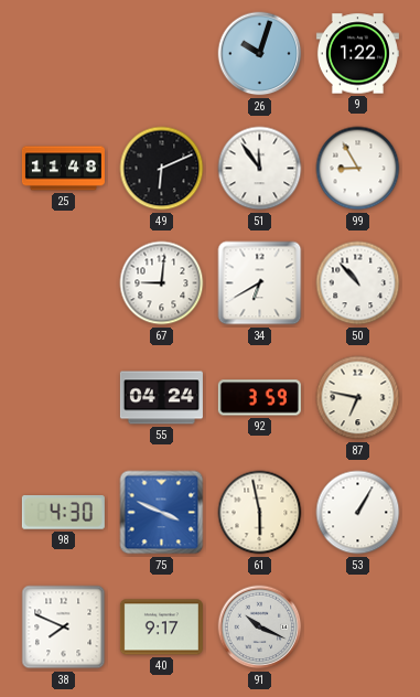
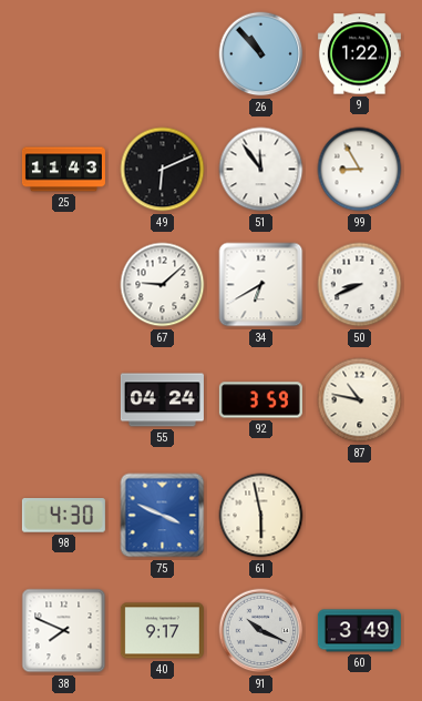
26: 10:03 -> 10:53 (261, 54)
25: 11:48 -> 11:43 (63, 170)
67: 9:01 -> 9:08 (163, 285)
50: 10:53 -> 8:41 (360, 285)
87: 6:47 -> 10:47 (360, 400)
53: 1:05 -> none (358, 513)
60: none -> 3:49 (359, 631)
